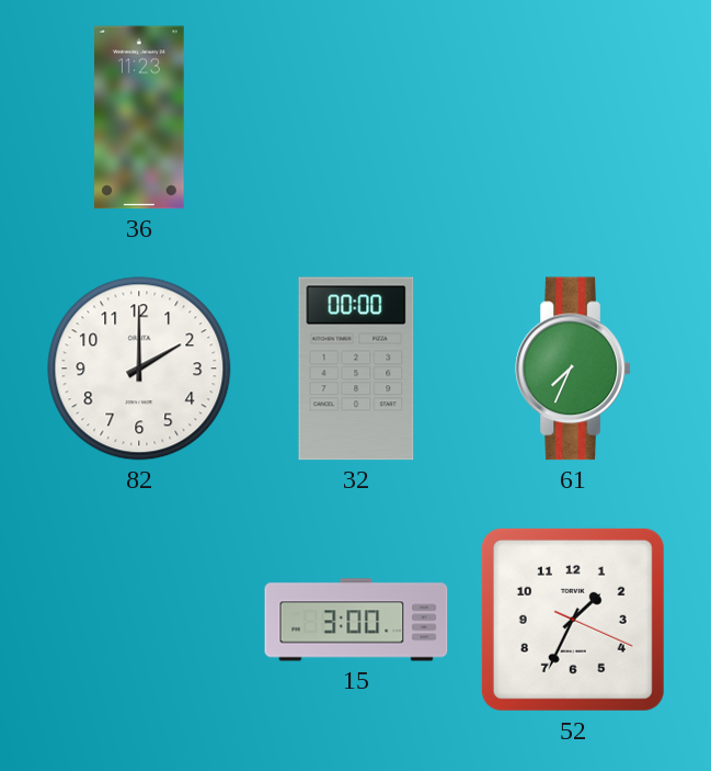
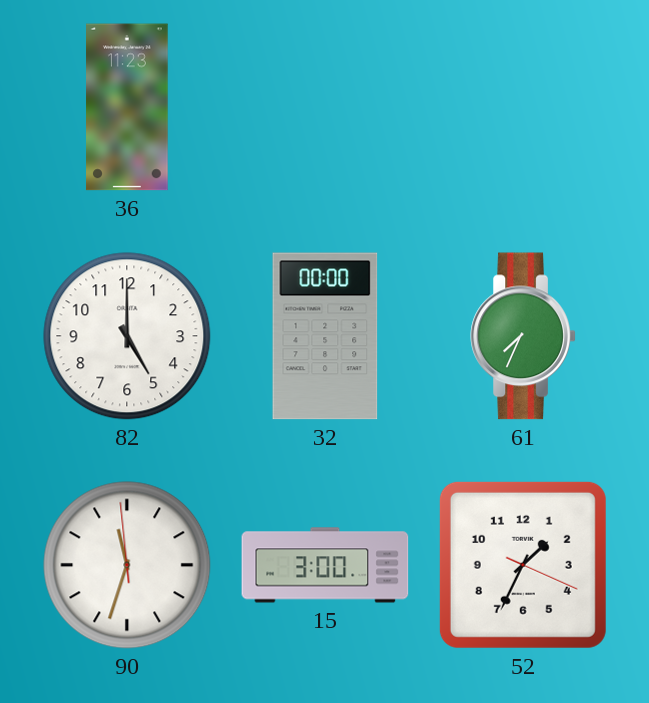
82: 2:00 -> 5:00 (127, 336)
90: none -> 11:32 (127, 565)
